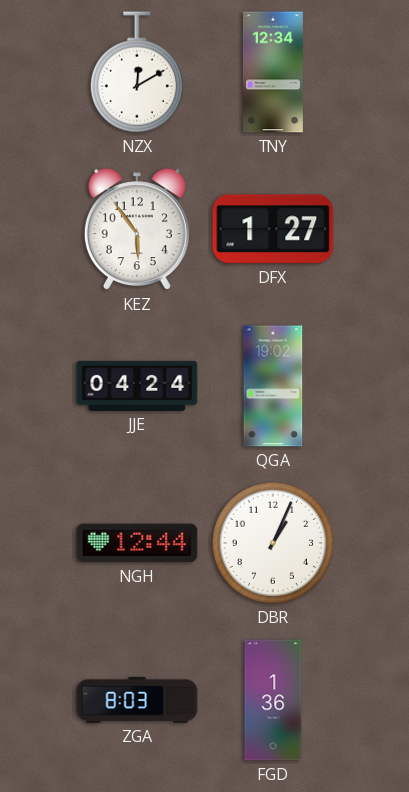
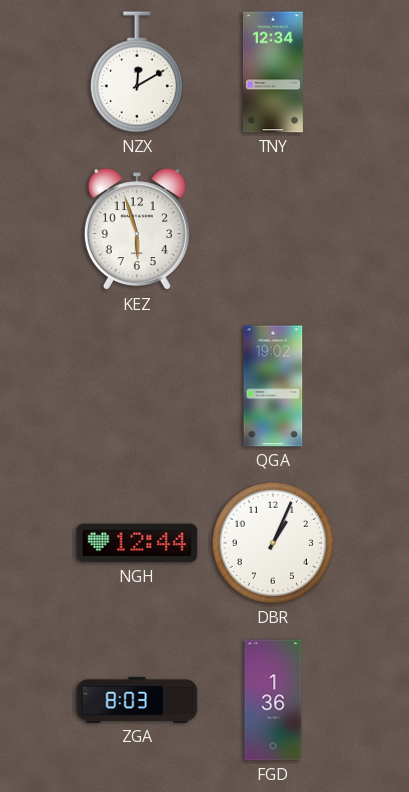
KEZ: 5:54 -> 5:57 (137, 230)
DFX: 1:27 -> none (273, 229)
JJE: 04:24 -> none (137, 386)
